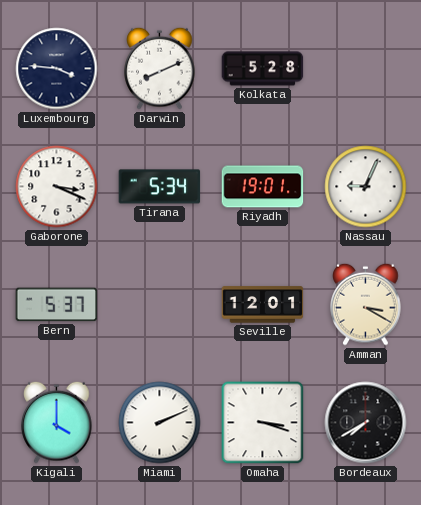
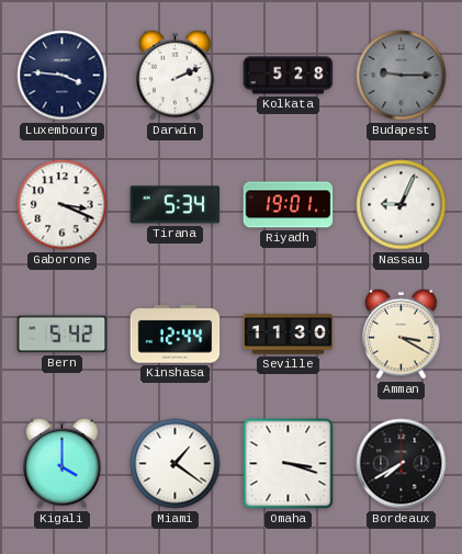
Darwin: 8:11 -> 2:11 (176, 75)
Budapest: none -> 9:15 (402, 76)
Bern: 5:37 -> 5:42 (63, 335)
Kinshasa: none -> 12:44 (176, 335)
Seville: 12:01 -> 11:30 (289, 335)
Miami: 2:11 -> 1:21 (176, 464)
